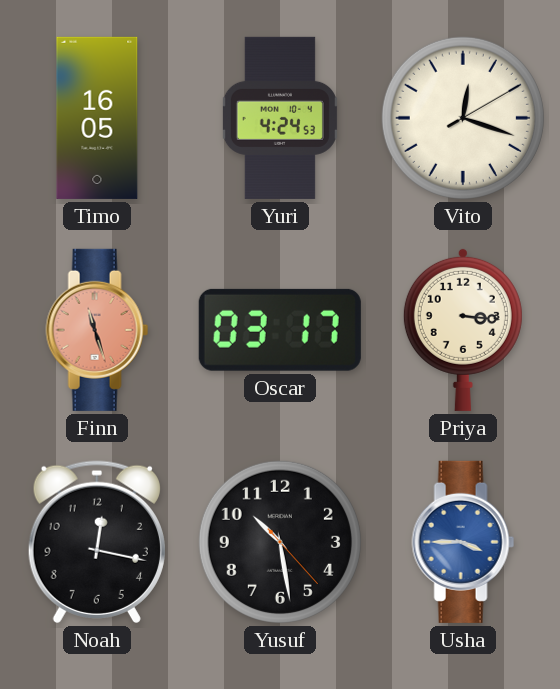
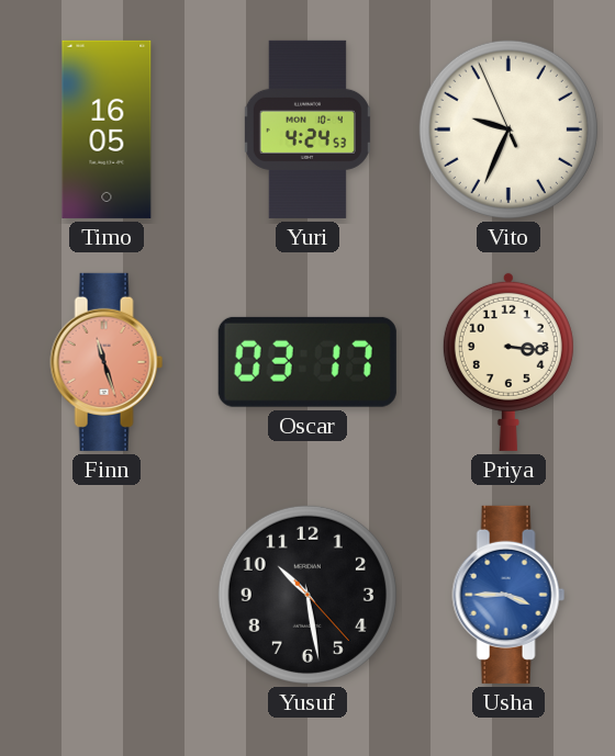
Vito: 12:18 -> 9:33 (508, 129)
Noah: 12:17 -> none (97, 542)
